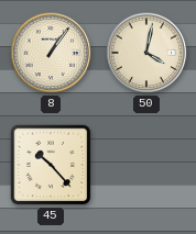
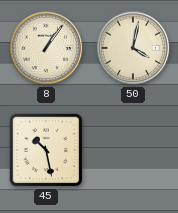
45: 10:23 -> 10:28 (46, 150)
